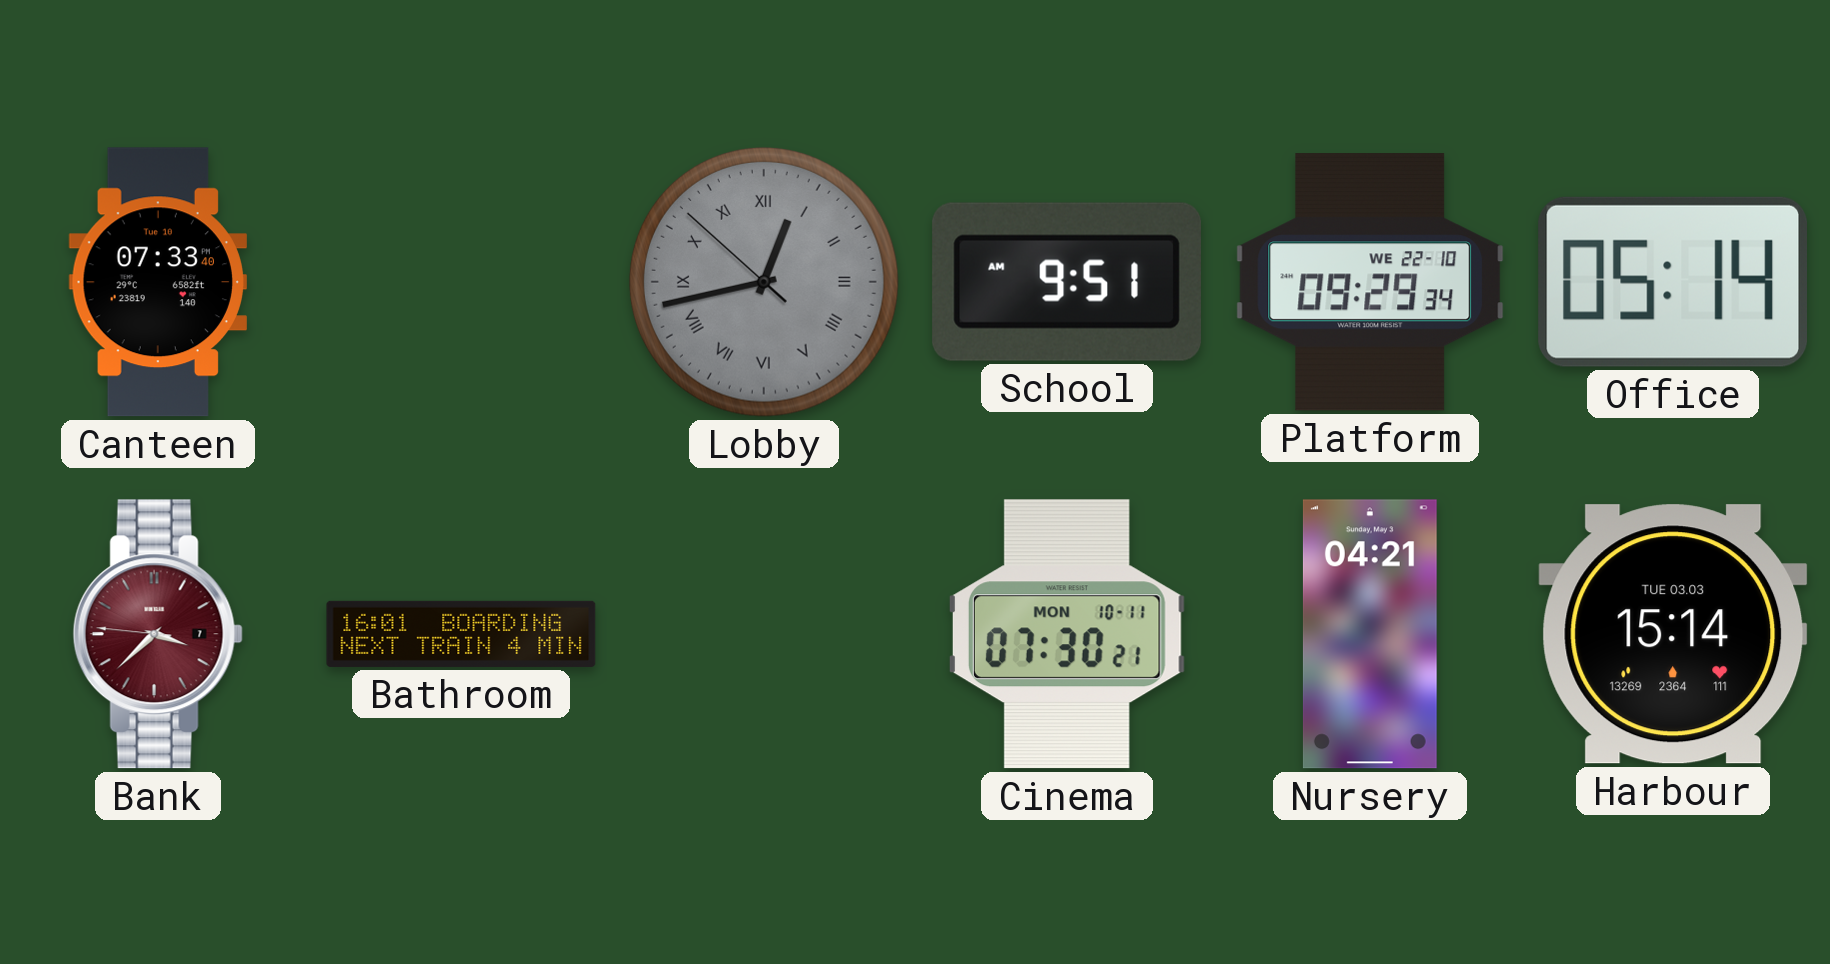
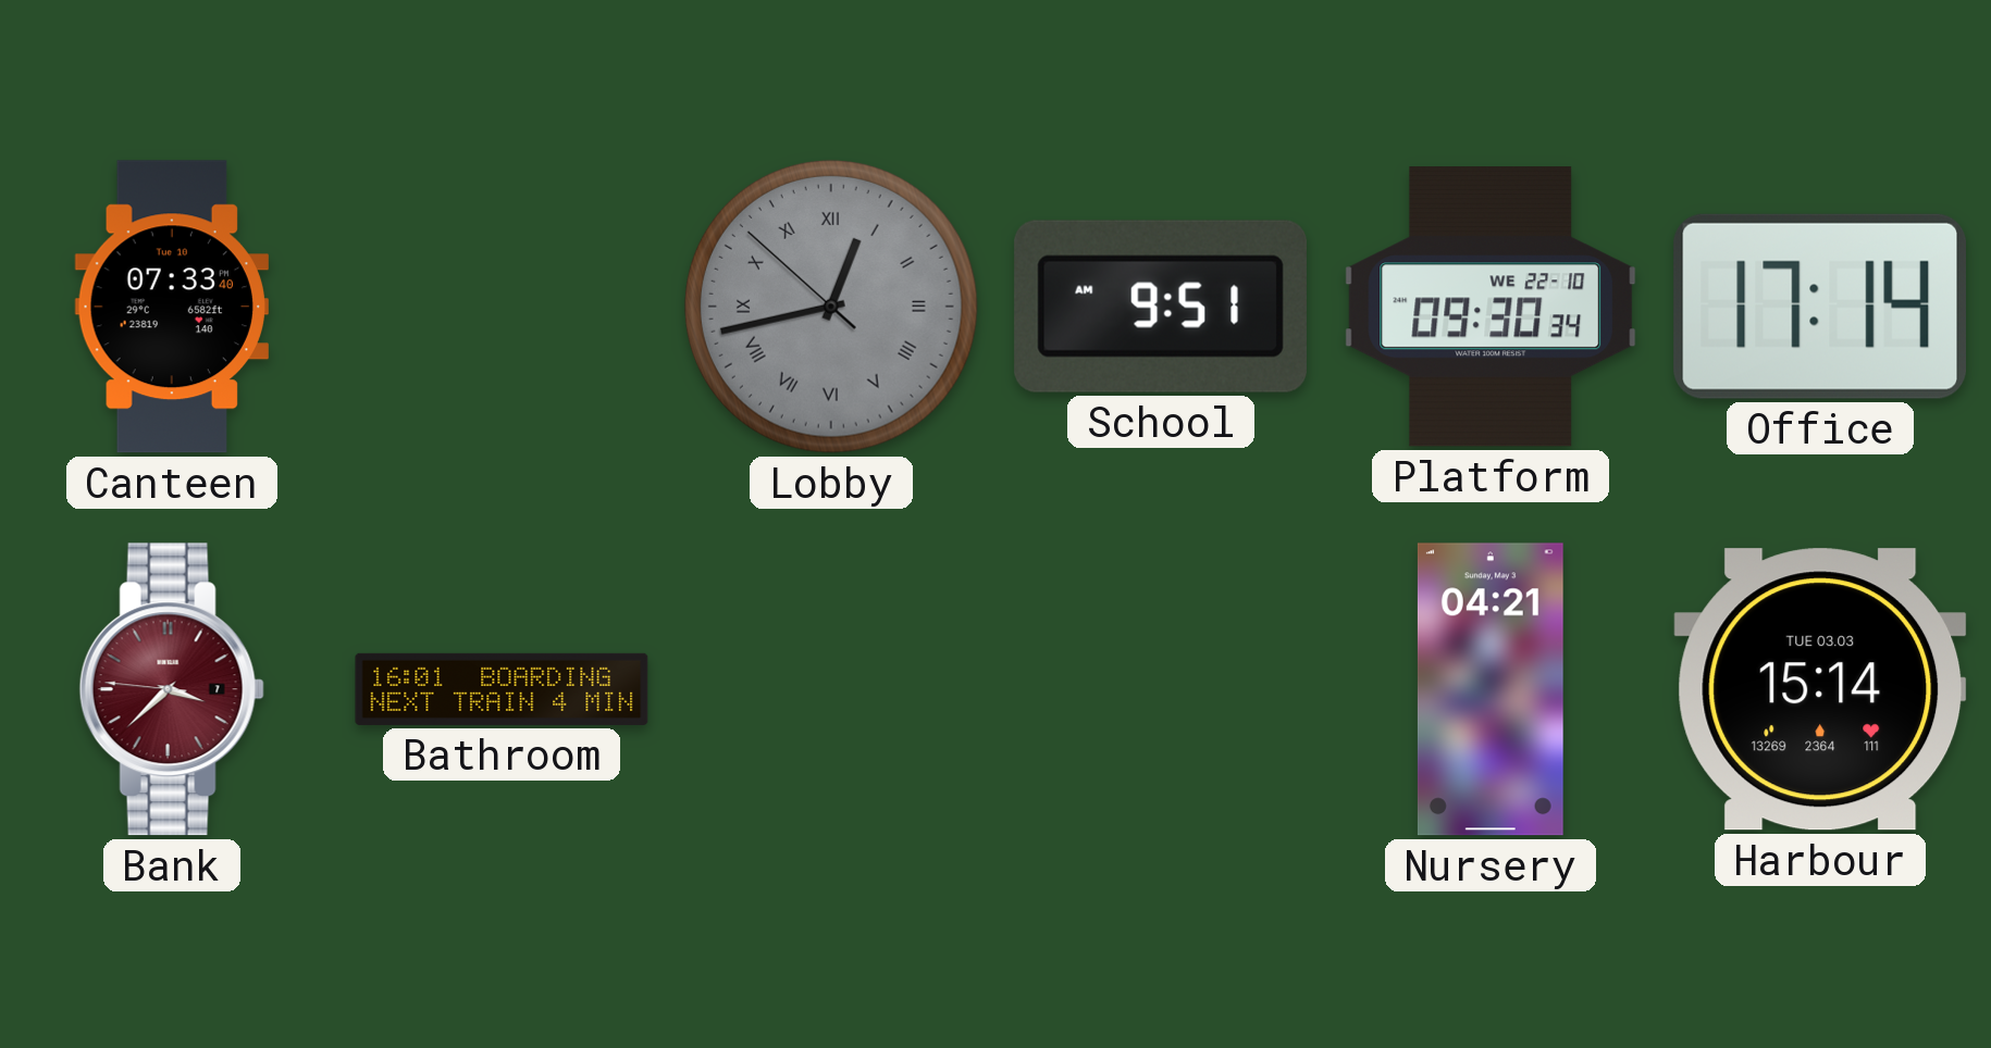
Platform: 09:29 -> 09:30 (1491, 307)
Office: 05:14 -> 17:14 (1819, 307)
Cinema: 07:30 -> none (1067, 634)
